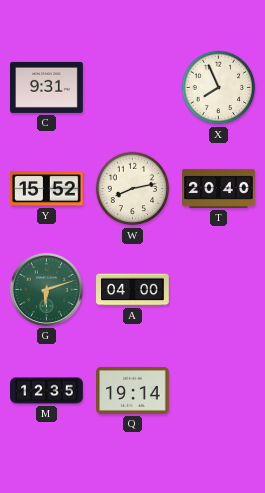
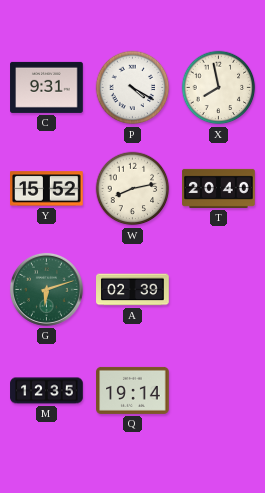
P: none -> 4:20 (133, 88)
X: 7:56 -> 7:58 (219, 88)
A: 04:00 -> 02:39 (133, 290)
